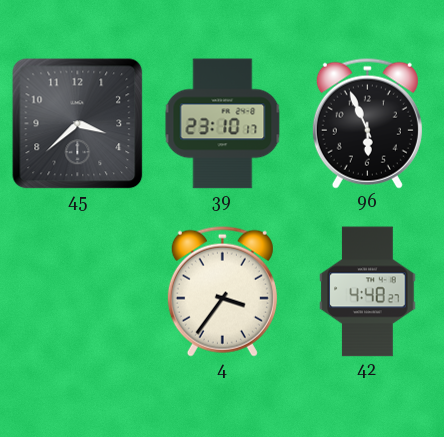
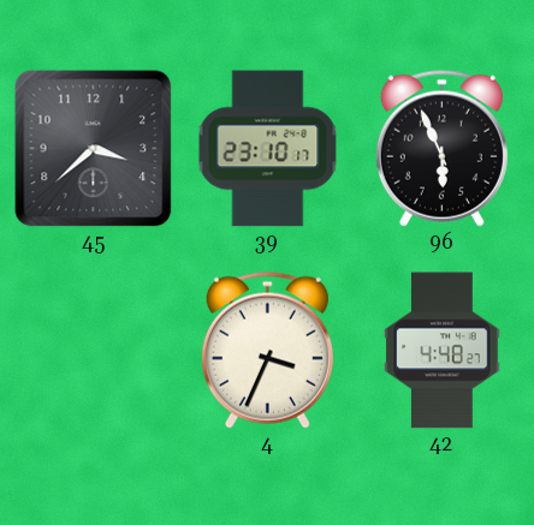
4: 3:36 -> 3:34 (267, 350)
